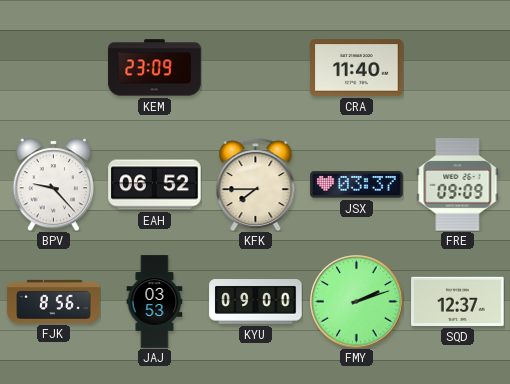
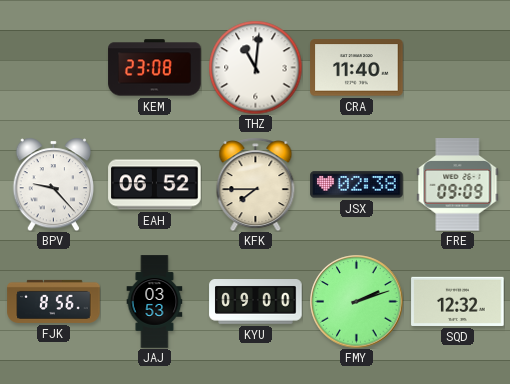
KEM: 23:09 -> 23:08 (155, 68)
THZ: none -> 11:01 (255, 67)
JSX: 03:37 -> 02:38 (357, 185)
SQD: 12:37 -> 12:32 (458, 301)
